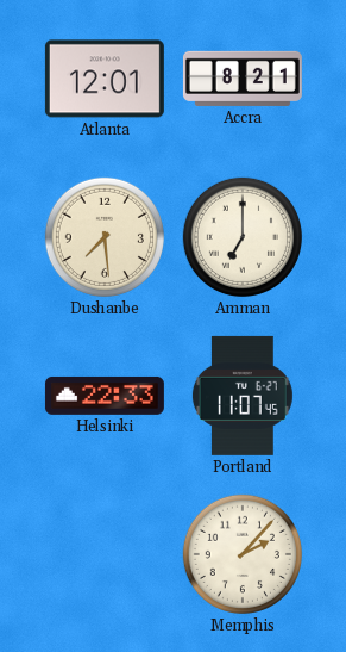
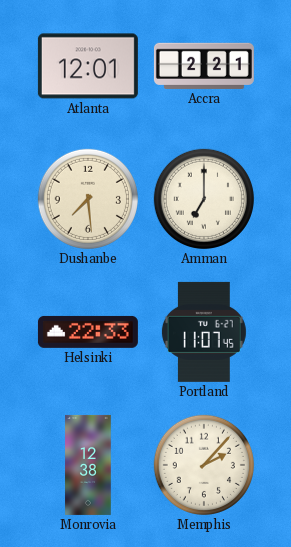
Accra: 8:21 -> 2:21 (204, 66)
Monrovia: none -> 12:38 (88, 465)
